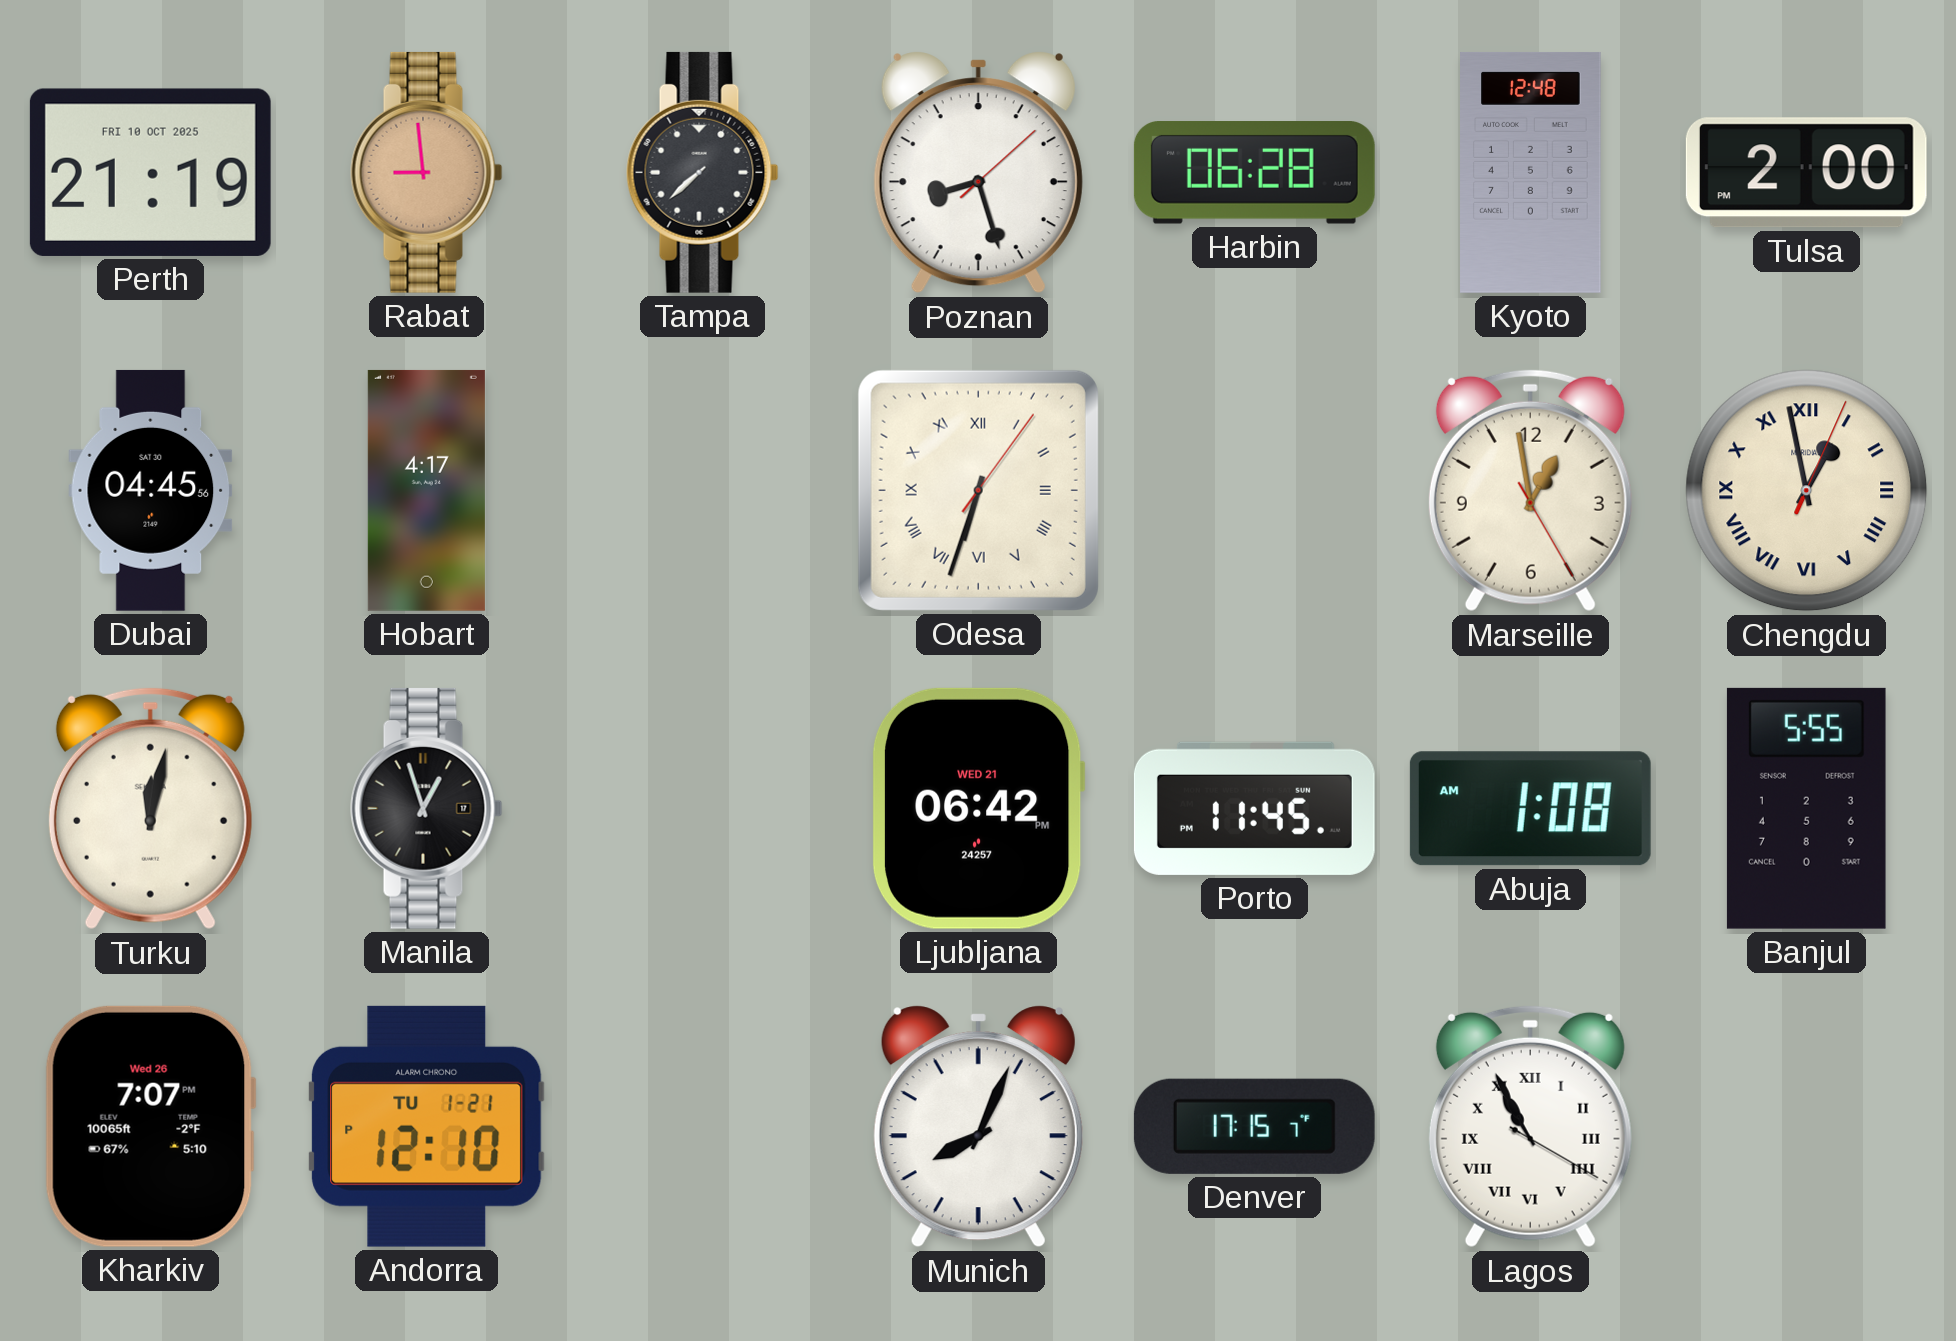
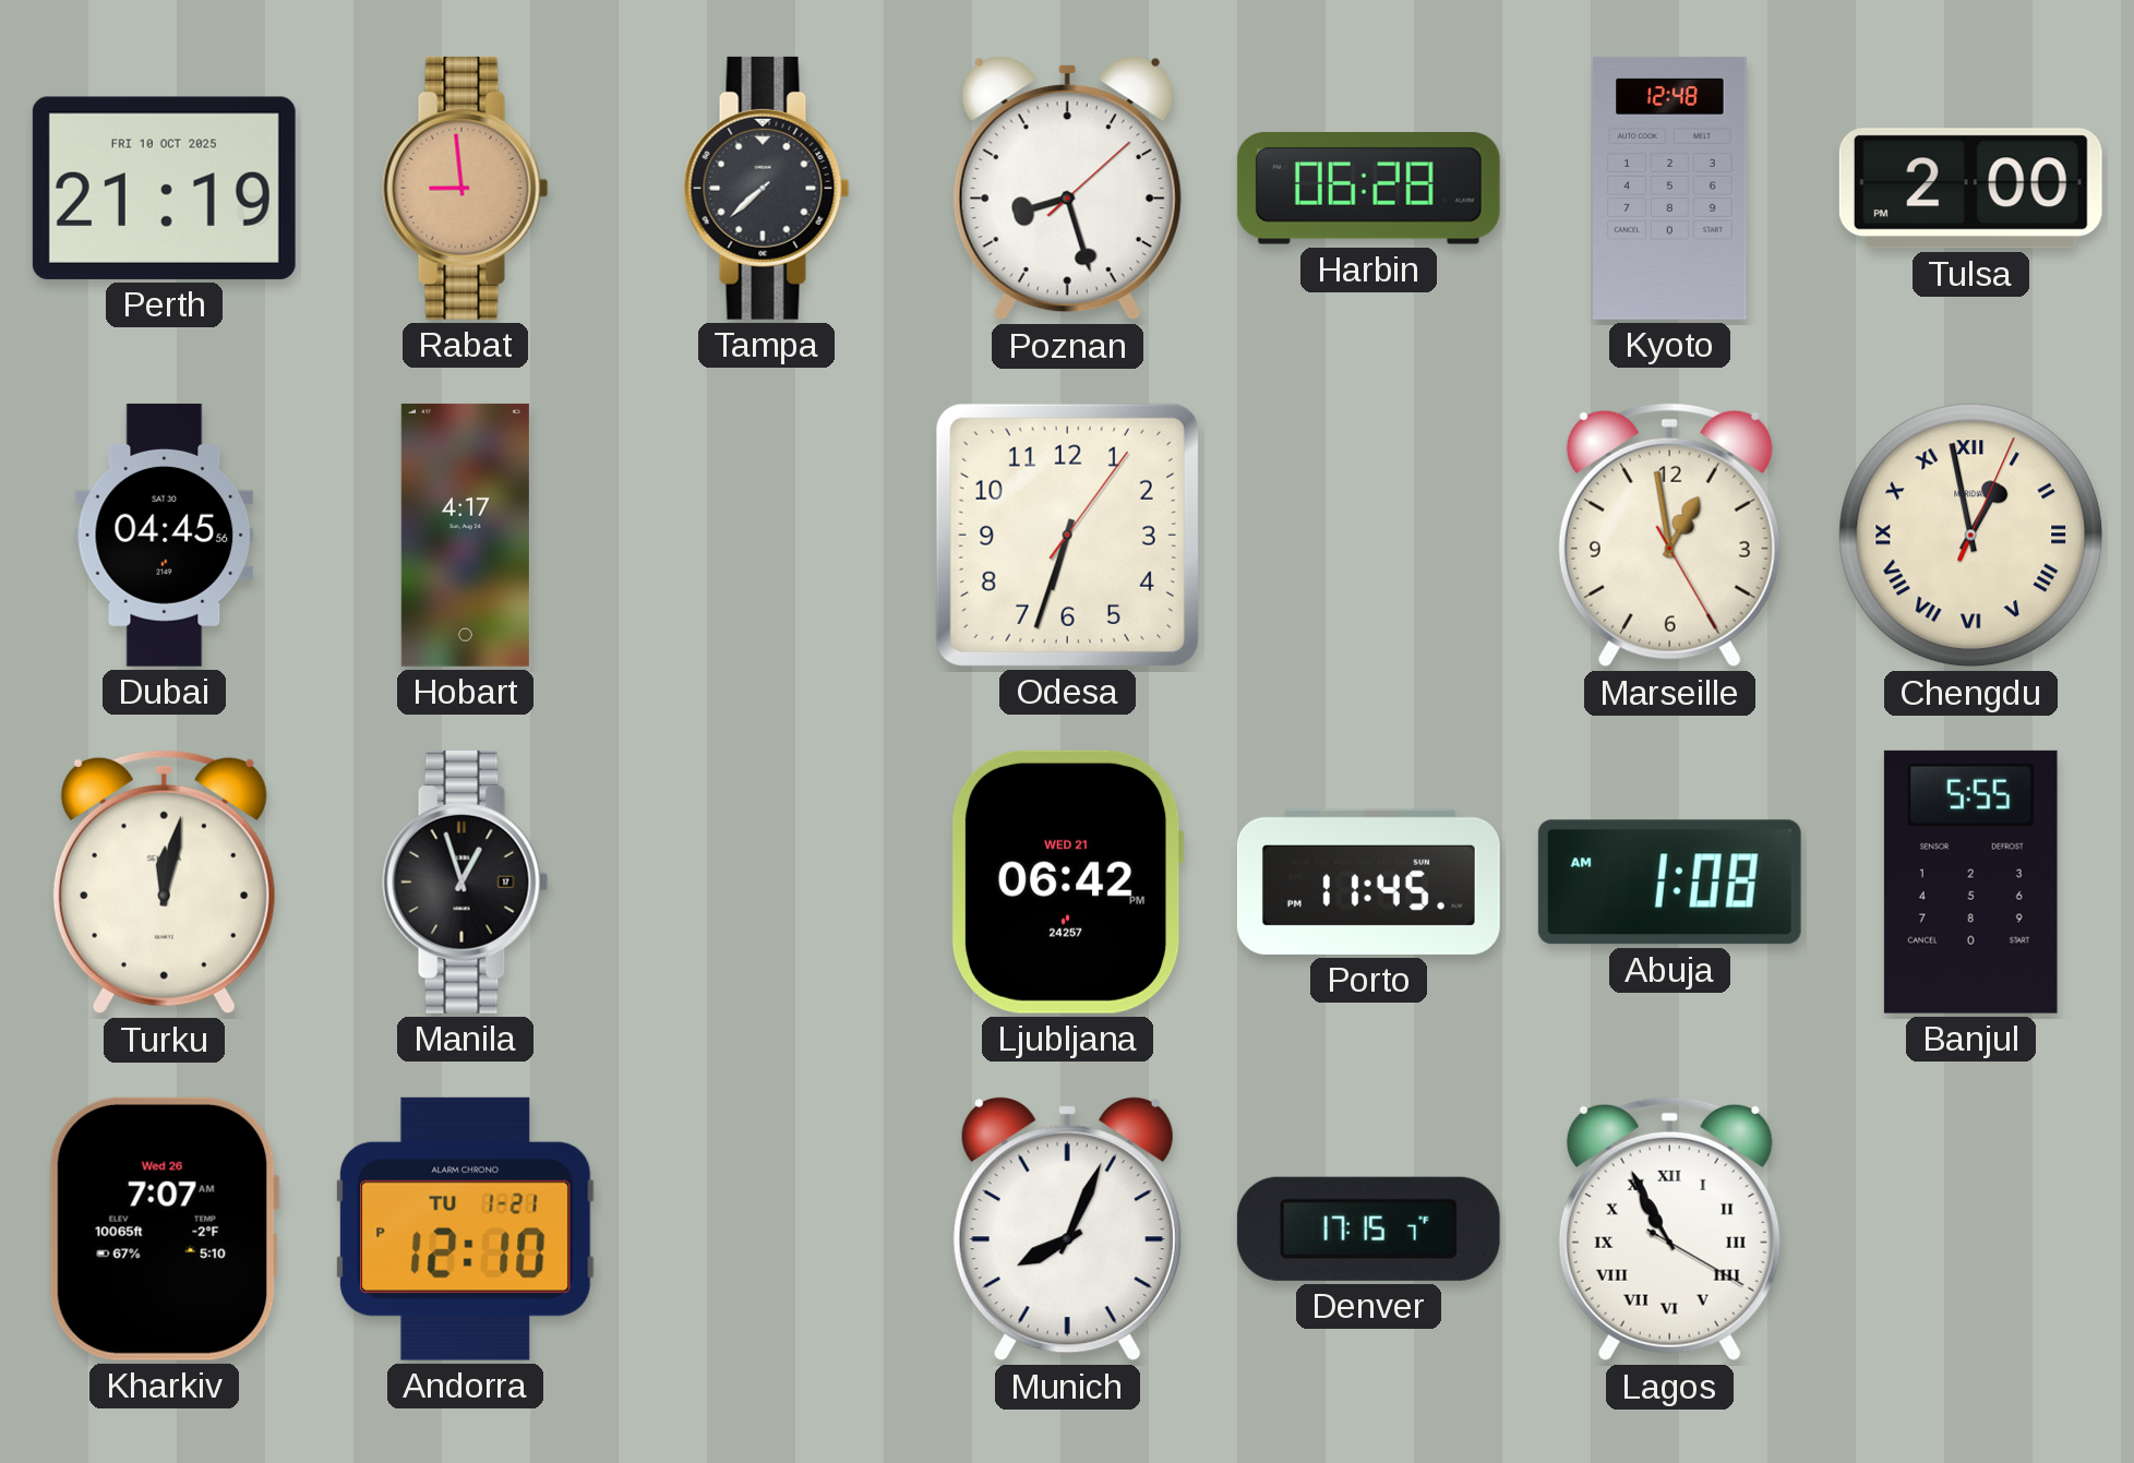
Odesa numerals: Roman -> Arabic (1067, 535)
Kharkiv: 7:07 PM -> 7:07 AM (164, 1228)
